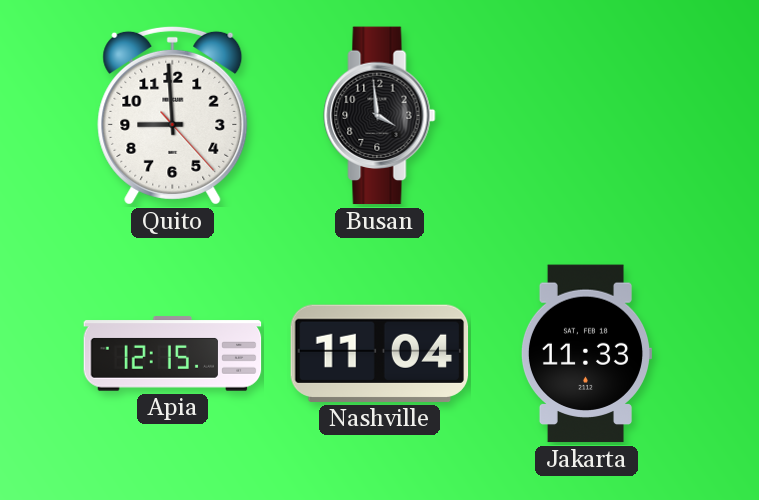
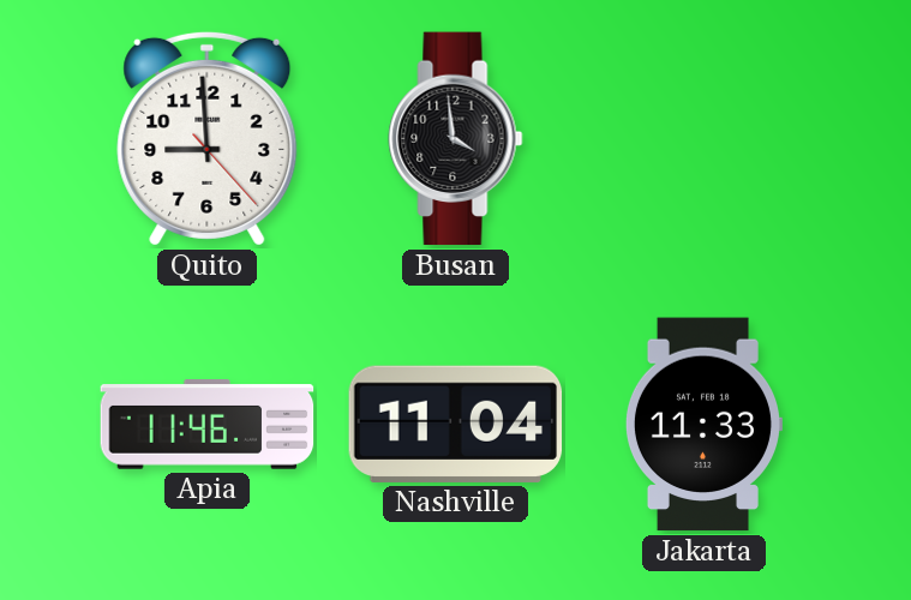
Apia: 12:15 -> 11:46 (208, 425)
